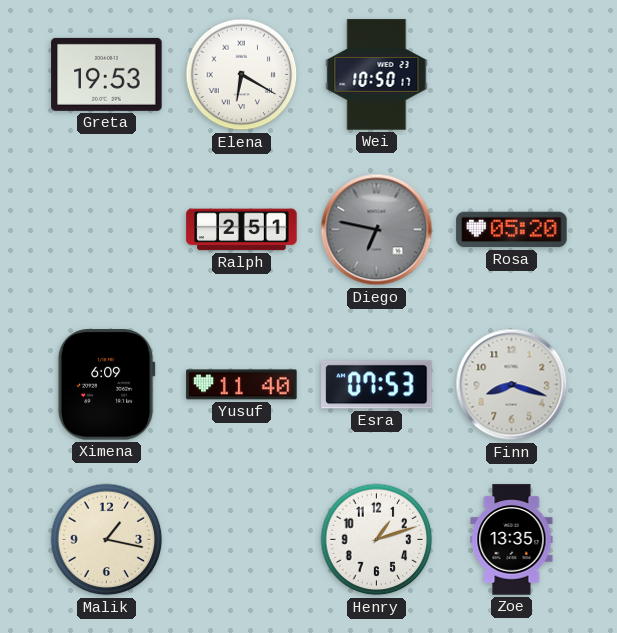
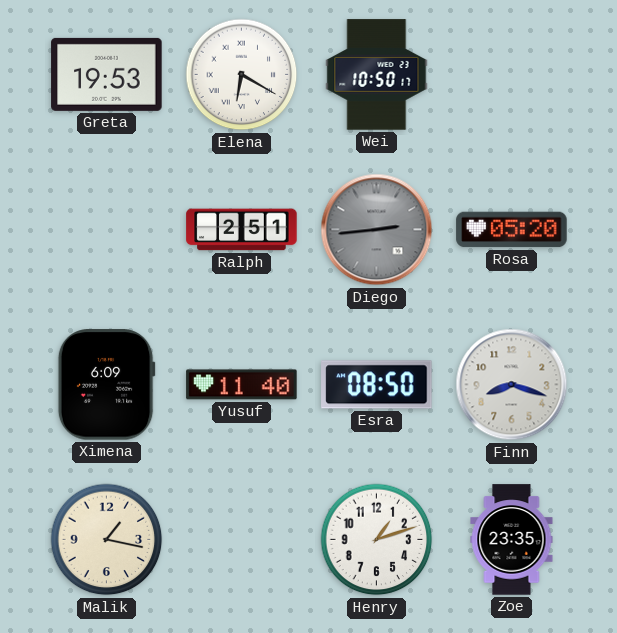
Diego: 6:47 -> 2:44 (377, 230)
Esra: 07:53 -> 08:50 (377, 385)
Zoe: 13:35 -> 23:35 (512, 540)
